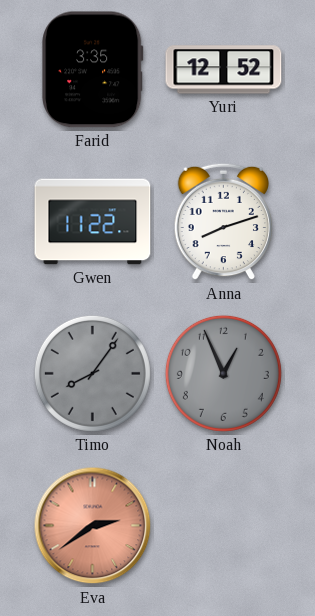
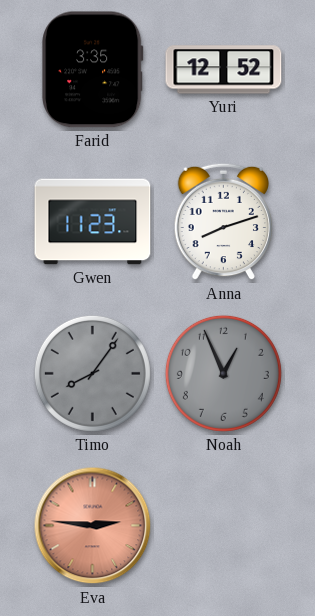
Gwen: 11:22 -> 11:23 (93, 222)
Eva: 2:39 -> 2:46 (93, 526)
